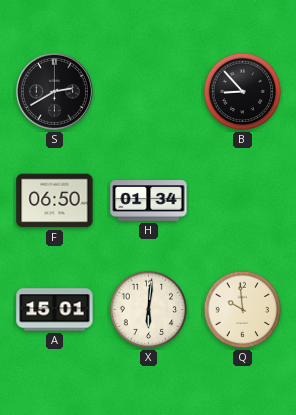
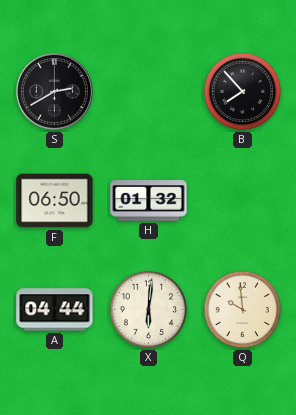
B: 8:53 -> 7:53 (243, 92)
H: 01:34 -> 01:32 (149, 201)
A: 15:01 -> 04:44 (55, 310)
